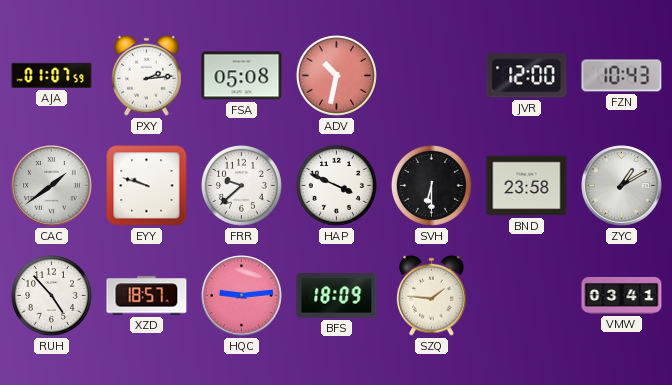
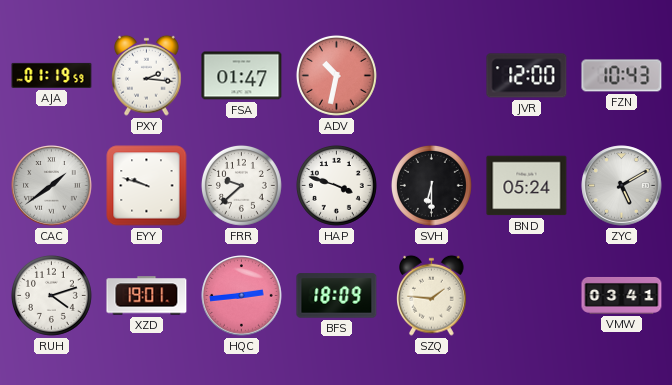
AJA: 01:07 -> 01:19 (52, 75)
PXY: 2:14 -> 2:16 (147, 75)
FSA: 05:08 -> 01:47 (242, 76)
HAP: 3:49 -> 3:48 (336, 185)
BND: 23:58 -> 05:24 (527, 186)
ZYC: 1:10 -> 5:10 (622, 186)
RUH: 4:53 -> 4:12 (51, 295)
XZD: 18:57 -> 19:01 (147, 296)
HQC: 9:14 -> 2:44 (242, 296)
